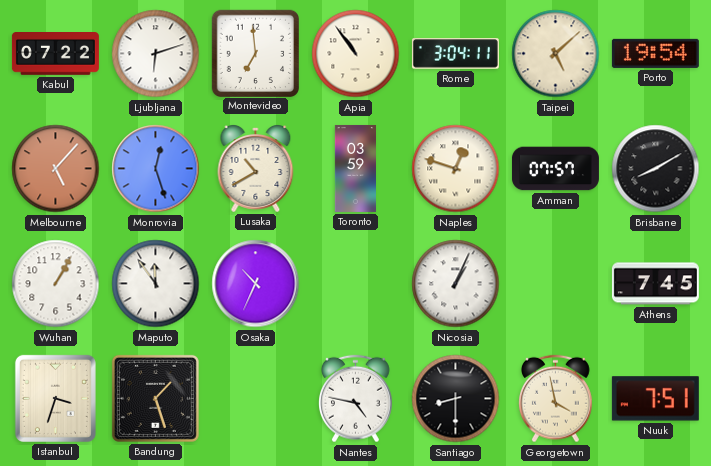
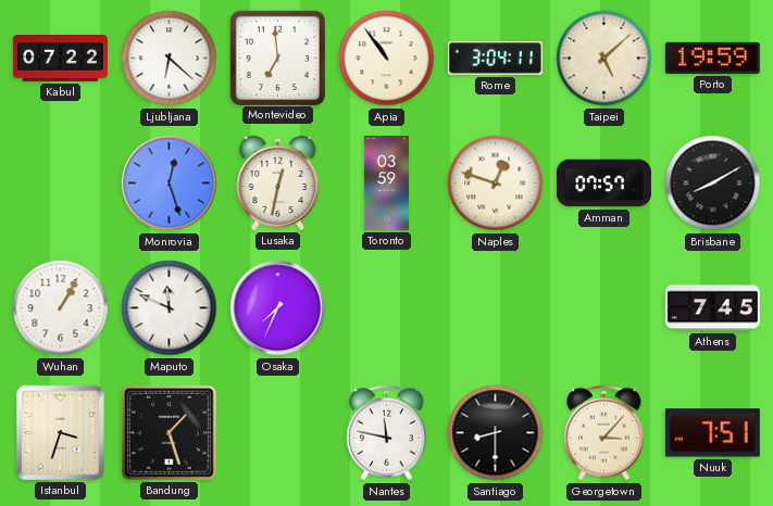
Ljubljana: 6:12 -> 6:22 (170, 59)
Porto: 19:54 -> 19:59 (712, 58)
Melbourne: 5:07 -> none (56, 169)
Lusaka: 10:40 -> 12:32 (278, 184)
Maputo: 11:54 -> 11:49 (170, 308)
Osaka: 10:34 -> 7:34 (278, 308)
Nicosia: 1:04 -> none (456, 284)
Nantes: 4:47 -> 11:47 (387, 433)
Georgetown: 3:58 -> 3:07 (604, 433)
